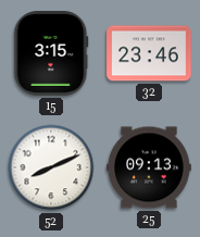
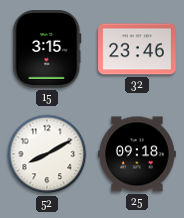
52: 8:11 -> 8:10 (47, 154)
25: 09:13 -> 09:18 (137, 154)
